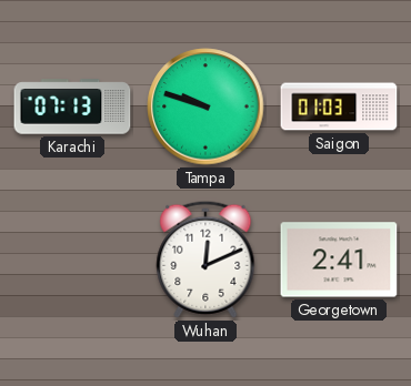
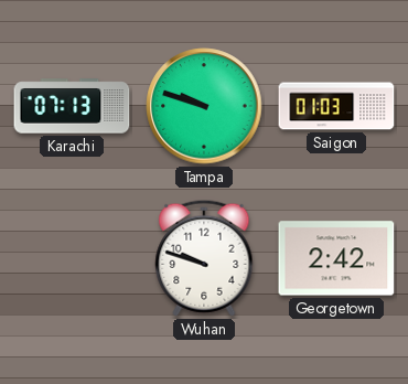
Wuhan: 12:11 -> 9:48 (204, 258)
Georgetown: 2:41 -> 2:42 (336, 258)
